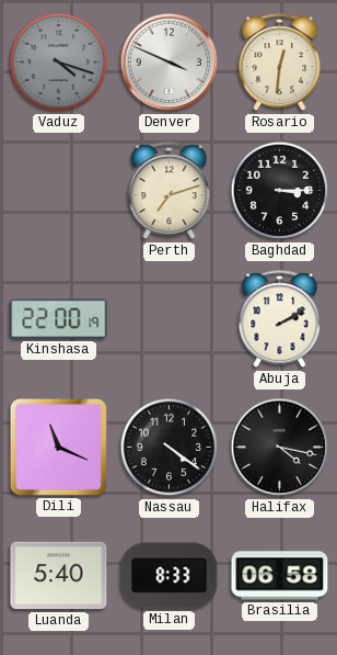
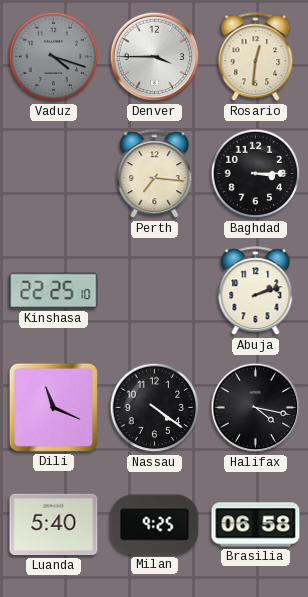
Denver: 3:49 -> 3:45 (155, 57)
Perth: 7:12 -> 7:16 (155, 174)
Kinshasa: 22:00 -> 22:25 (54, 291)
Abuja: 2:10 -> 2:12 (256, 291)
Milan: 8:33 -> 9:25 (155, 525)
